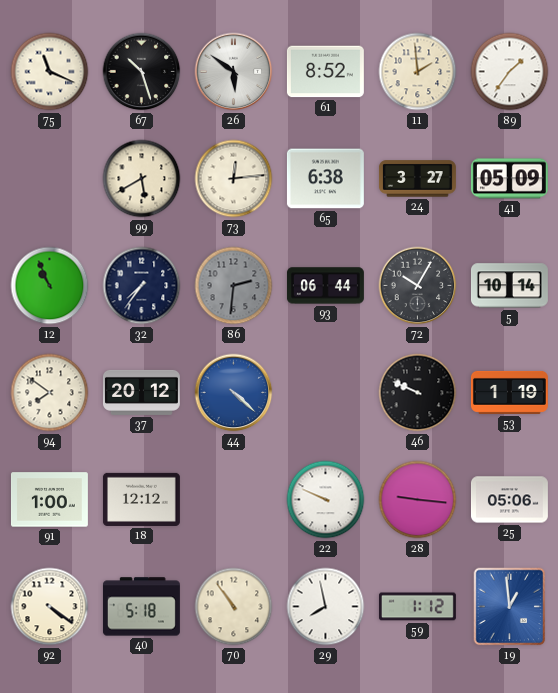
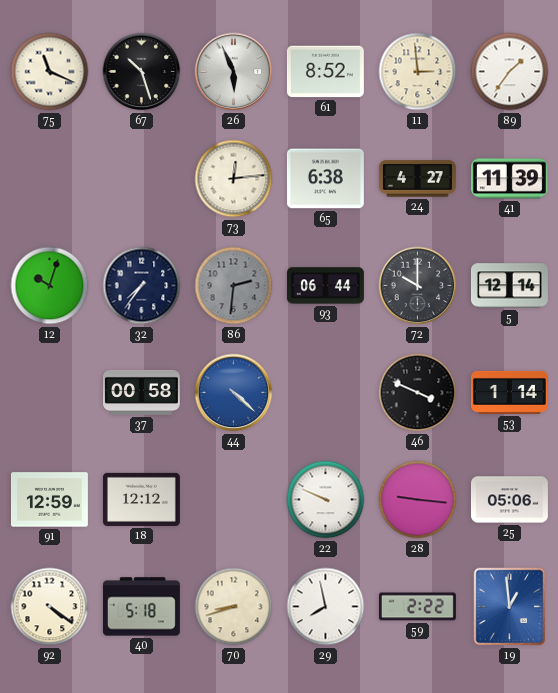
26: 5:51 -> 5:56 (234, 72)
11: 1:59 -> 2:59 (418, 72)
99: 5:40 -> none (142, 179)
24: 3:27 -> 4:27 (417, 179)
41: 05:09 -> 11:39 (509, 179)
12: 10:56 -> 10:03 (50, 286)
72: 10:05 -> 10:00 (418, 286)
5: 10:14 -> 12:14 (509, 286)
94: 7:51 -> none (50, 393)
37: 20:12 -> 00:58 (141, 392)
46: 9:49 -> 3:49 (418, 393)
53: 1:19 -> 1:14 (509, 392)
91: 1:00 -> 12:59 (49, 500)
70: 10:54 -> 8:42 (234, 607)
59: 1:12 -> 2:22 (417, 607)
